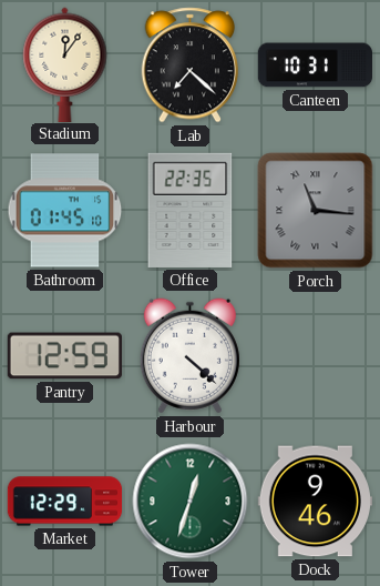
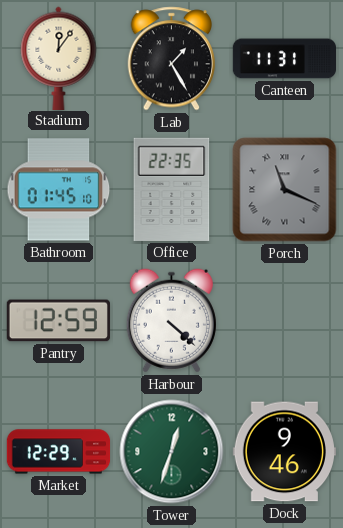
Lab: 7:22 -> 1:25 (172, 59)
Canteen: 10:31 -> 11:31 (284, 59)
Porch: 11:16 -> 11:19 (285, 190)
